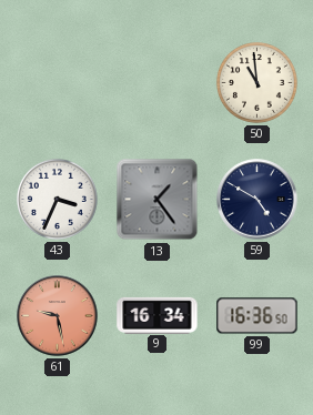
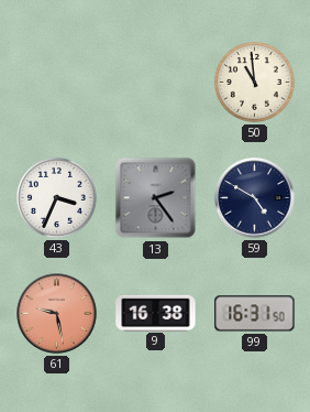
13: 1:24 -> 2:24 (156, 198)
9: 16:34 -> 16:38 (156, 313)
99: 16:36 -> 16:31 (255, 314)
